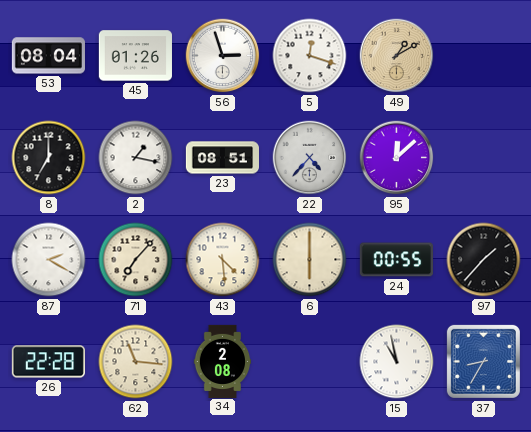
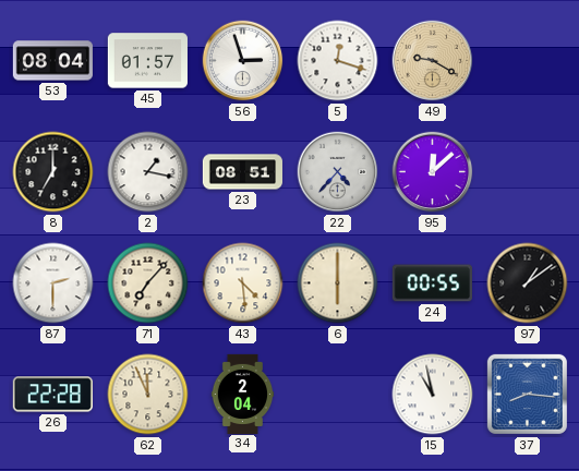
45: 01:26 -> 01:57 (147, 61)
49: 1:10 -> 9:20 (433, 61)
87: 2:20 -> 2:30 (53, 283)
97: 1:37 -> 1:09 (528, 283)
62: 11:16 -> 11:56 (148, 395)
34: 2:08 -> 2:04 (243, 394)
37: 8:35 -> 8:16 (527, 394)
